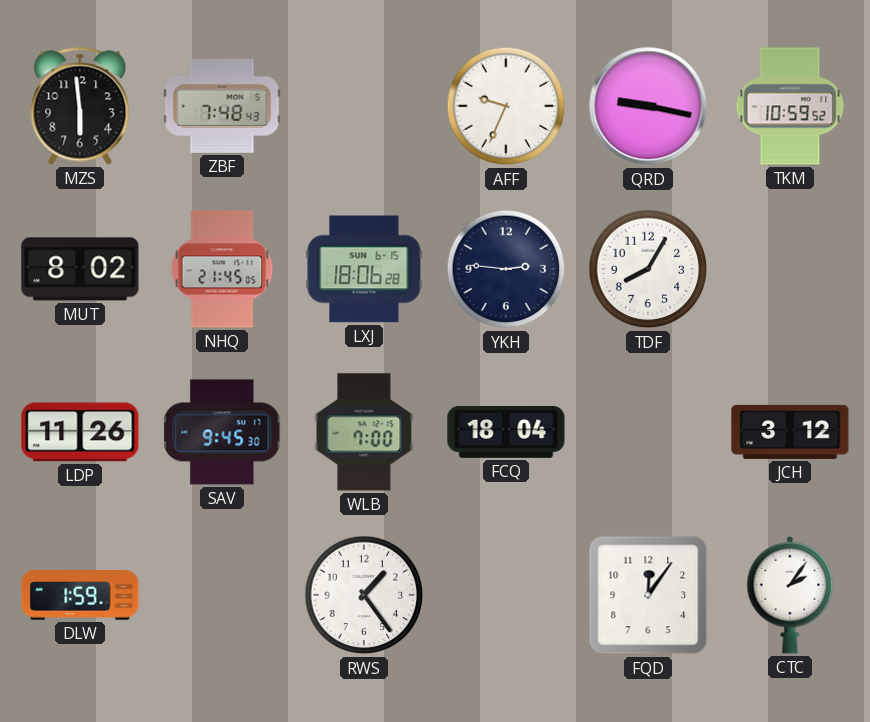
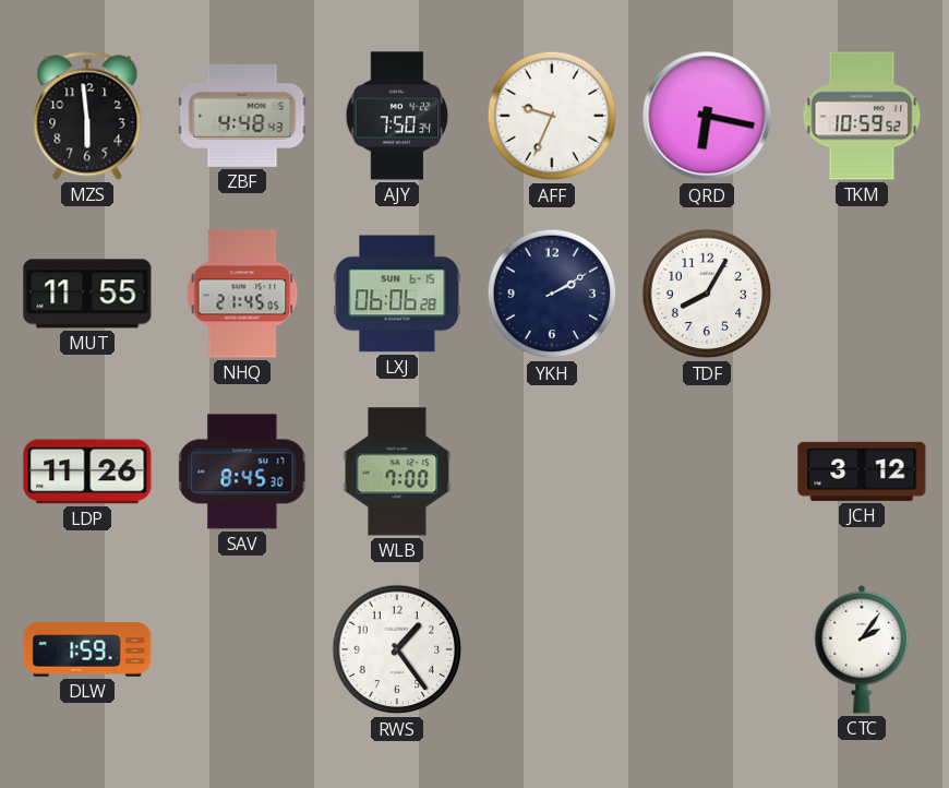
ZBF: 7:48 -> 4:48 (242, 116)
AJY: none -> 7:50 (397, 116)
QRD: 9:17 -> 6:17 (707, 116)
MUT: 8:02 -> 11:55 (87, 294)
LXJ: 18:06 -> 06:06 (397, 294)
YKH: 2:46 -> 2:10 (552, 294)
SAV: 9:45 -> 8:45 (243, 471)
FCQ: 18:04 -> none (506, 432)
FQD: 12:06 -> none (648, 595)
